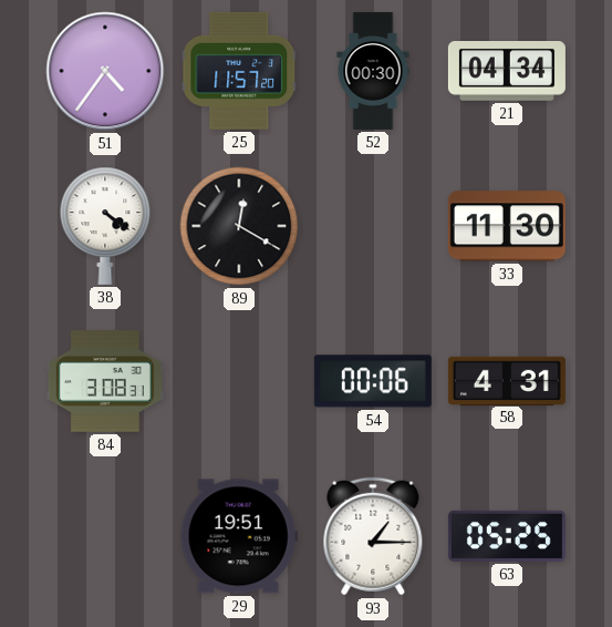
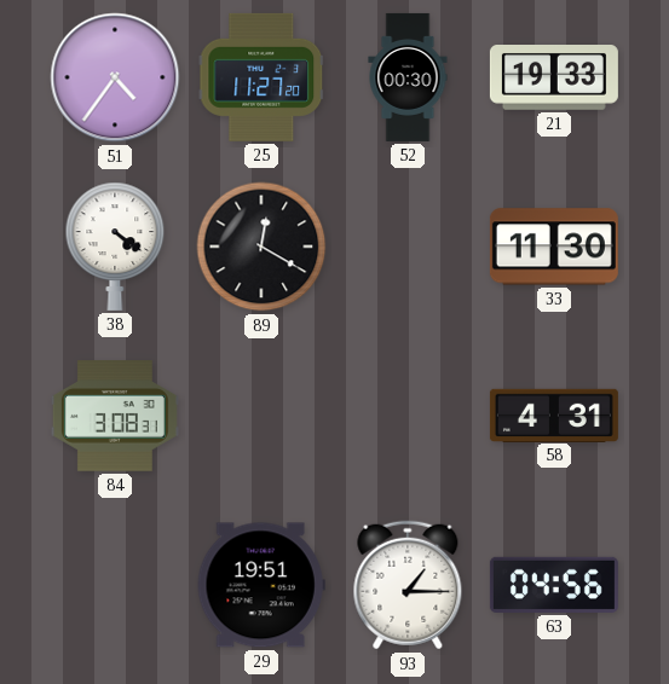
25: 11:57 -> 11:27 (261, 77)
21: 04:34 -> 19:33 (554, 79)
54: 00:06 -> none (373, 381)
63: 05:25 -> 04:56 (554, 585)
